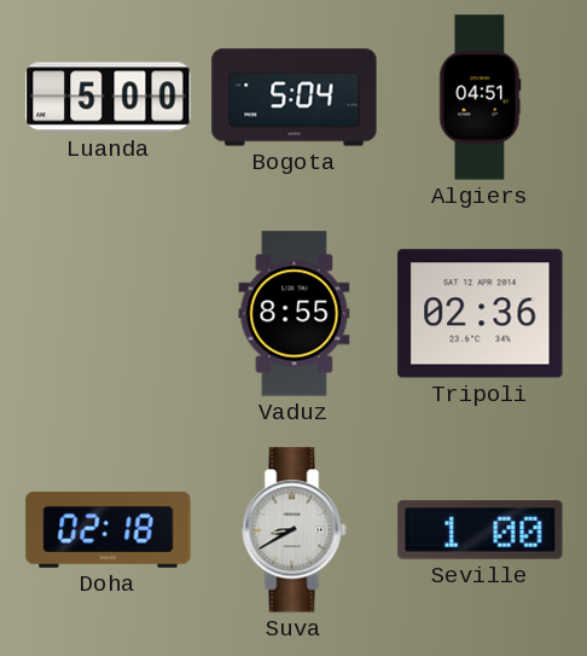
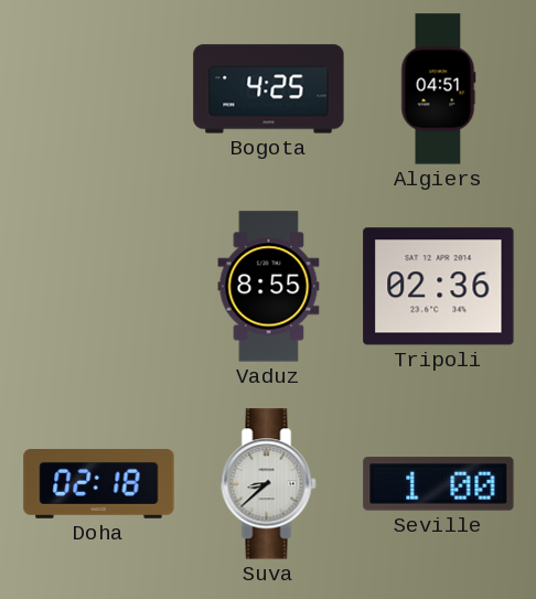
Luanda: 5:00 -> none (109, 98)
Bogota: 5:04 -> 4:25 (269, 89)
Suva: 8:40 -> 8:38 (269, 484)
